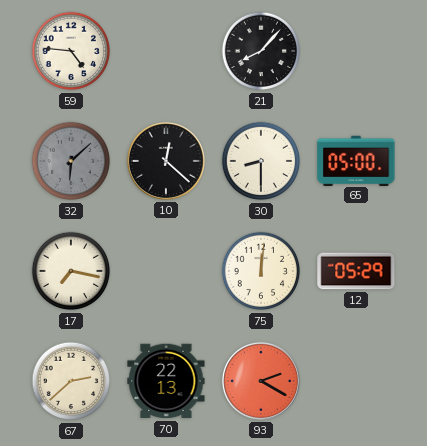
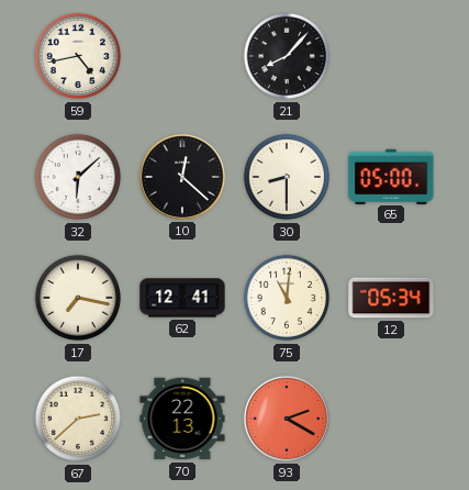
59: 4:46 -> 4:43 (78, 56)
32 dial: grey -> white (78, 177)
62: none -> 12:41 (182, 298)
75: 12:01 -> 11:01 (287, 298)
12: 05:29 -> 05:34 (391, 298)
